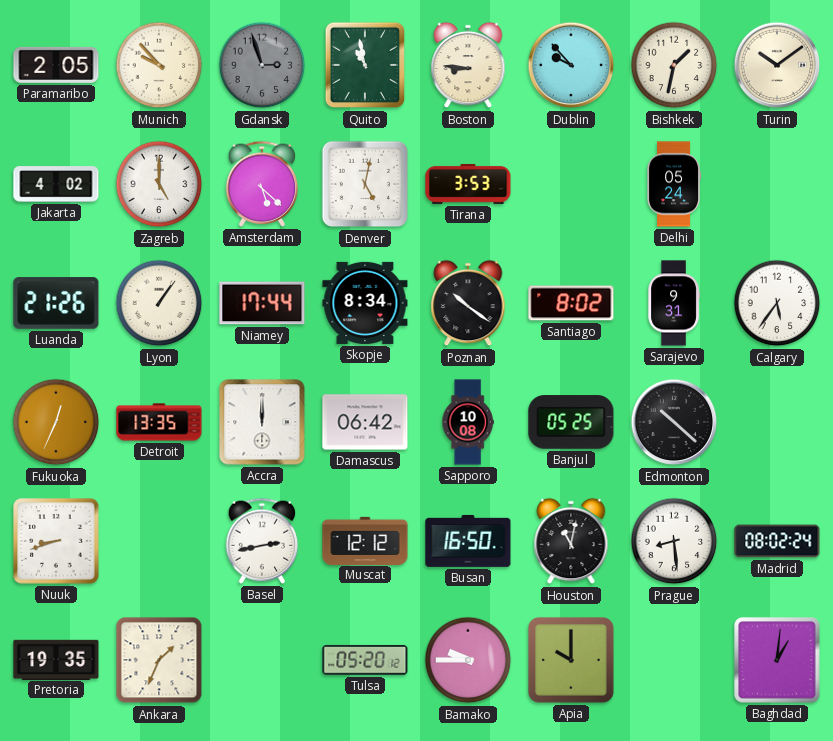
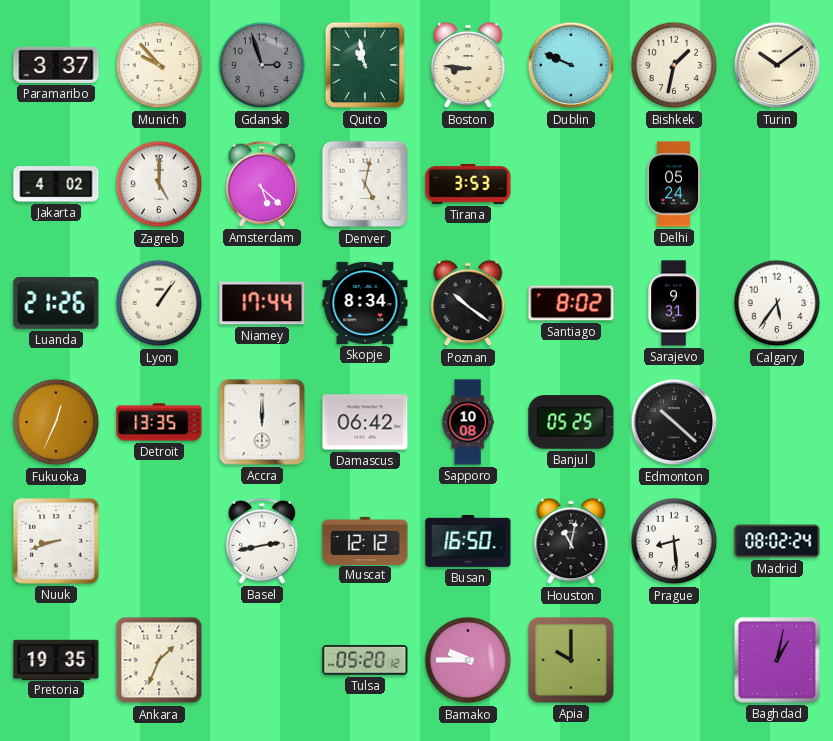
Paramaribo: 2:05 -> 3:37 (56, 65)
Dublin: 9:53 -> 9:49 (571, 65)
Baghdad: 1:01 -> 1:02 (777, 660)
